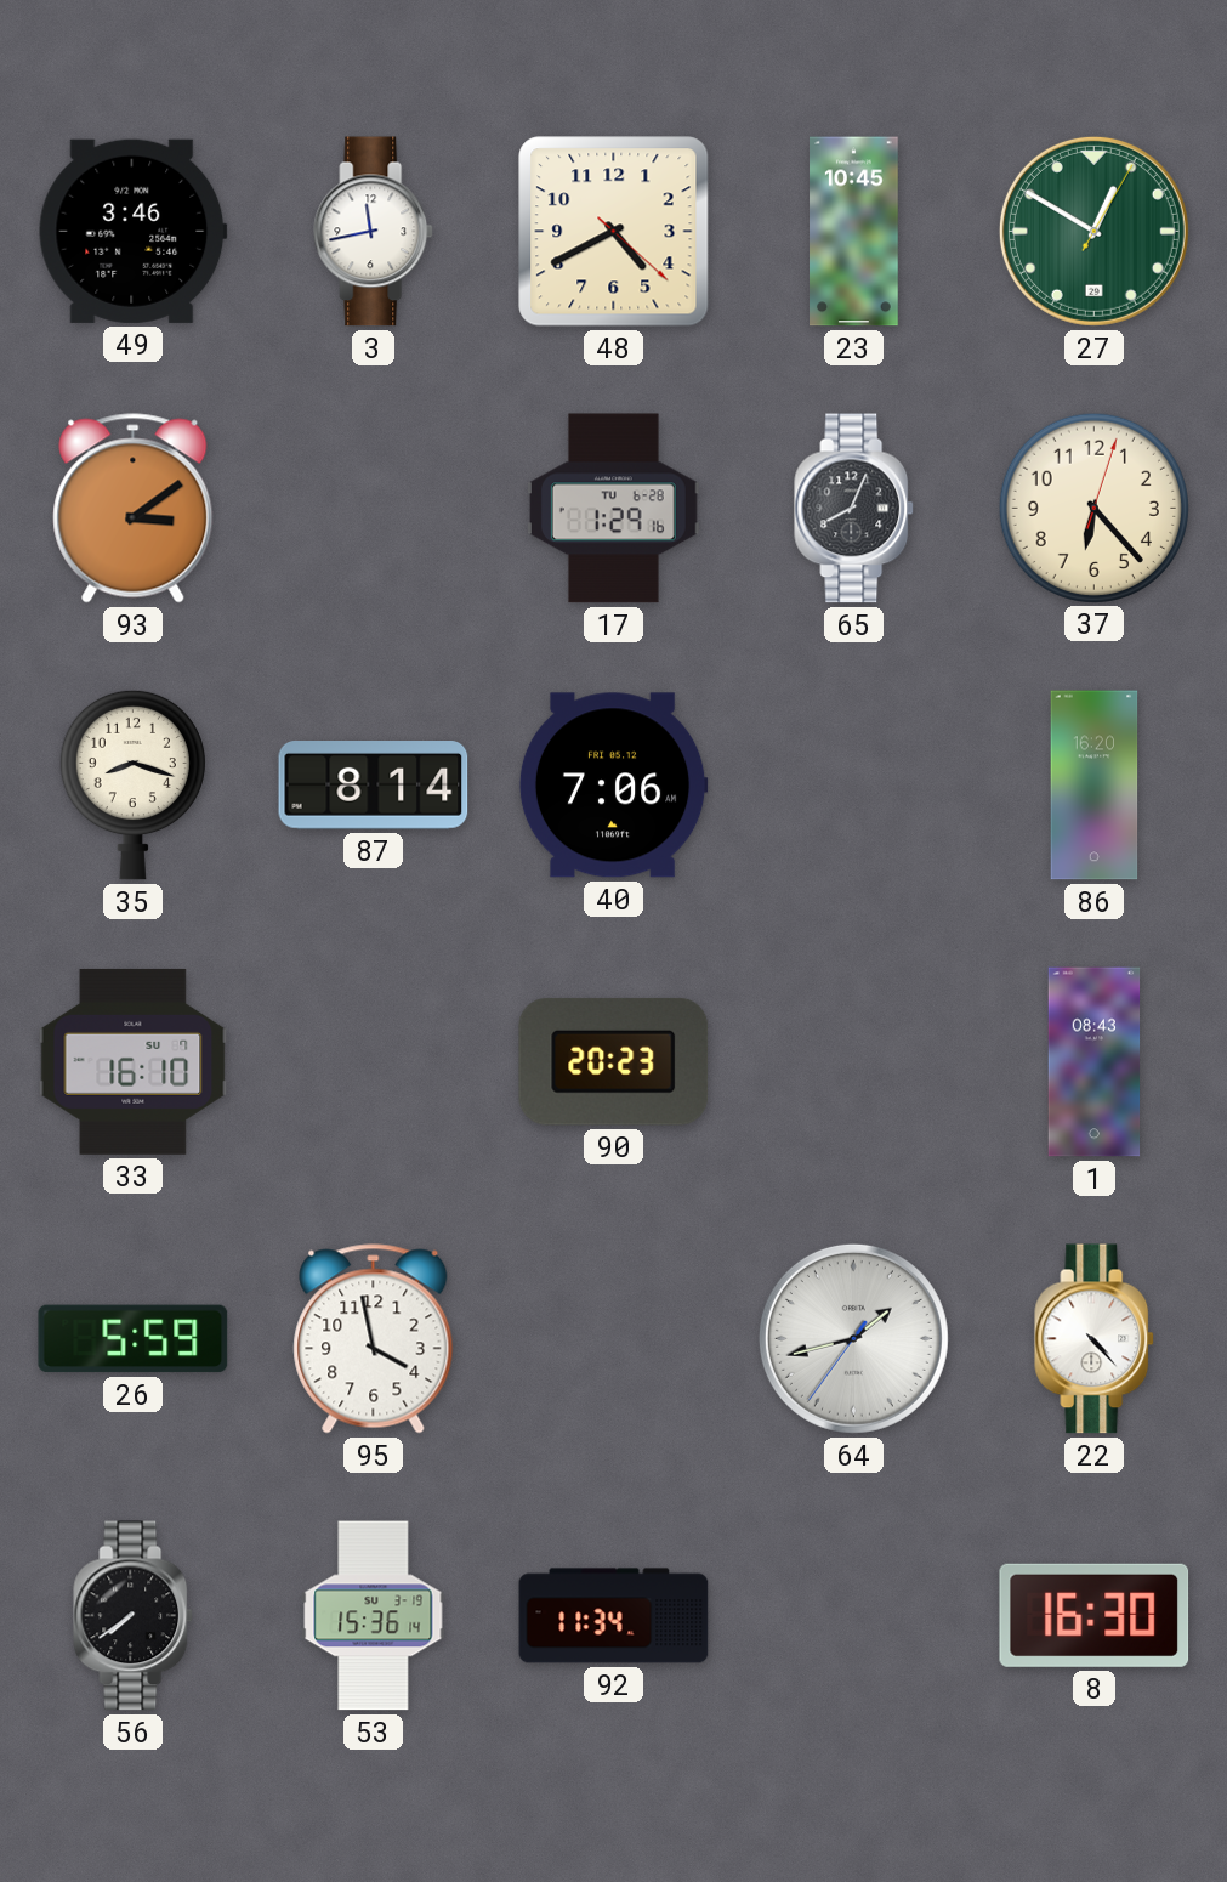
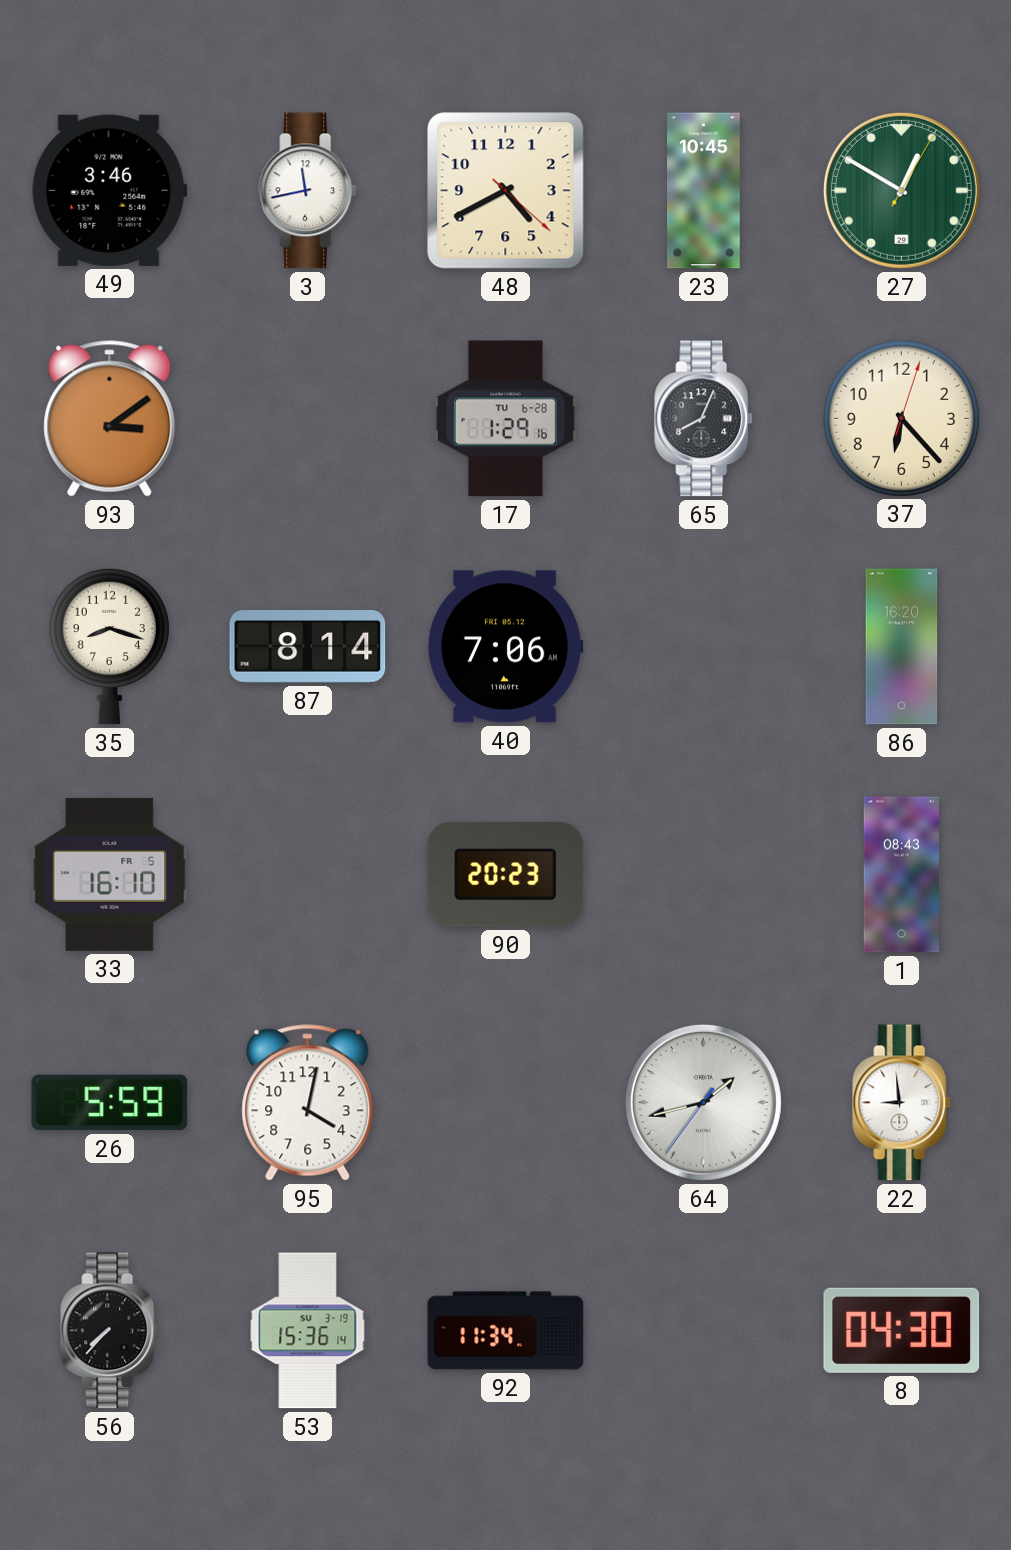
33 date: SU 7 -> FR 5 (110, 874)
95: 3:58 -> 4:02 (308, 1103)
22: 4:23 -> 8:59 (902, 1103)
56: 7:39 -> 7:37 (110, 1331)
8: 16:30 -> 04:30 (902, 1330)
